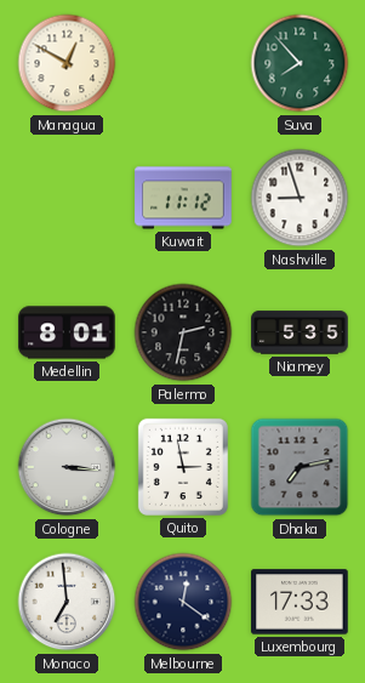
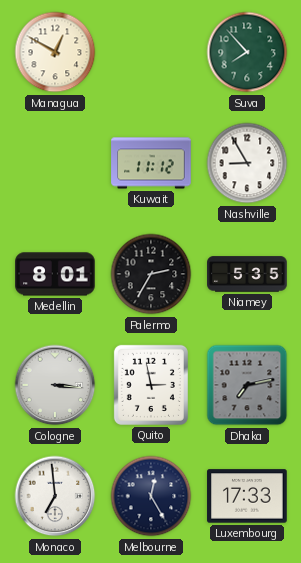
Nashville: 8:57 -> 8:55 (247, 163)
Palermo: 2:32 -> 2:35 (151, 274)
Melbourne: 12:21 -> 12:25 (151, 496)
